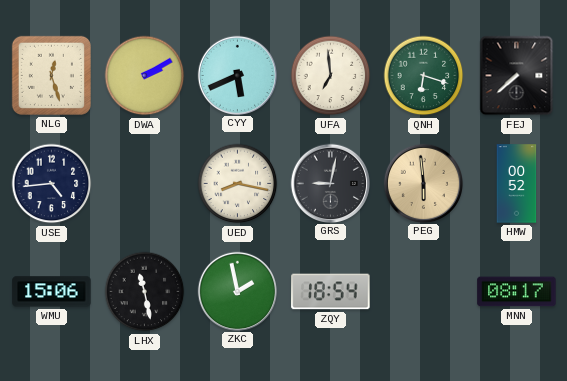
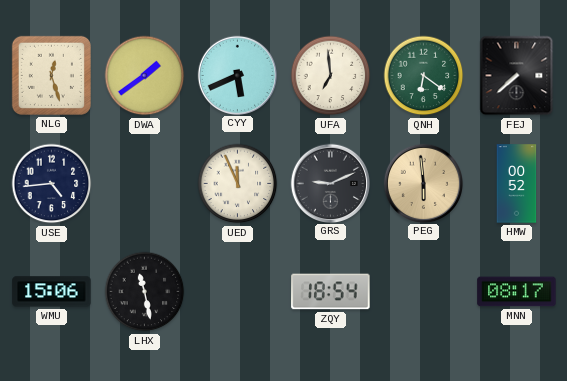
DWA: 2:10 -> 1:39 (145, 76)
QNH: 6:18 -> 6:21 (424, 76)
UED: 8:17 -> 11:56 (238, 184)
GRS: 9:02 -> 9:11 (330, 183)
ZKC: 1:58 -> none (237, 291)
